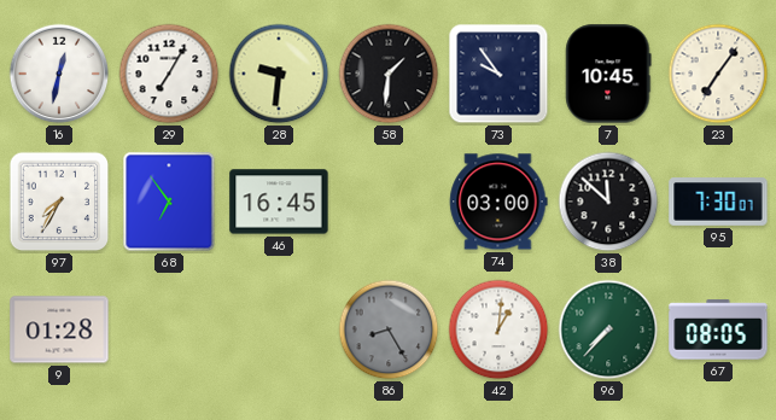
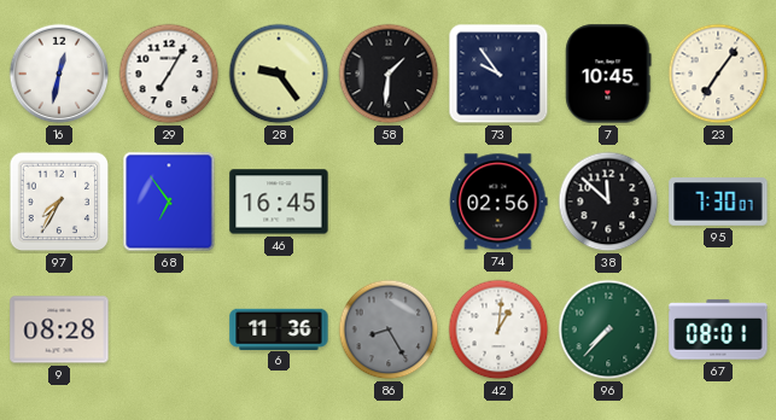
28: 9:31 -> 9:24 (279, 74)
74: 03:00 -> 02:56 (498, 202)
9: 01:28 -> 08:28 (59, 329)
6: none -> 11:36 (279, 328)
67: 08:05 -> 08:01 (718, 329)
